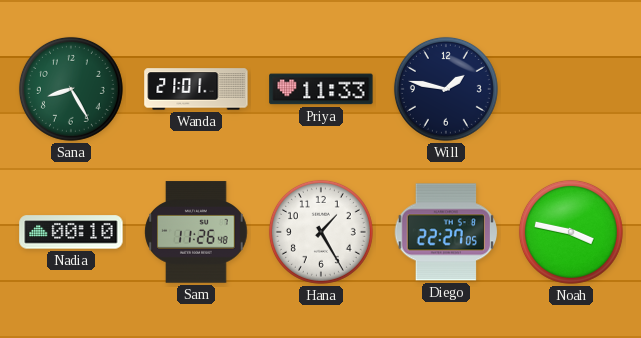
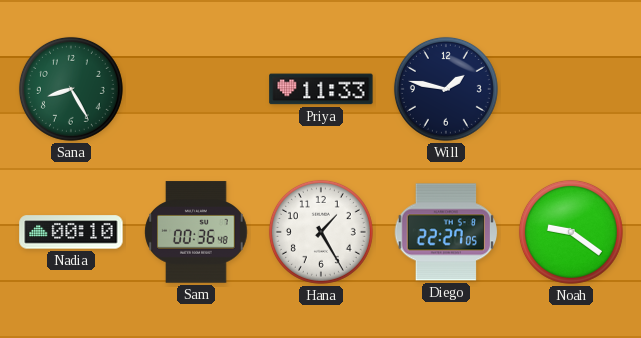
Wanda: 21:01 -> none (196, 89)
Sam: 11:26 -> 00:36 (196, 232)
Noah: 3:47 -> 9:21 (571, 232)
